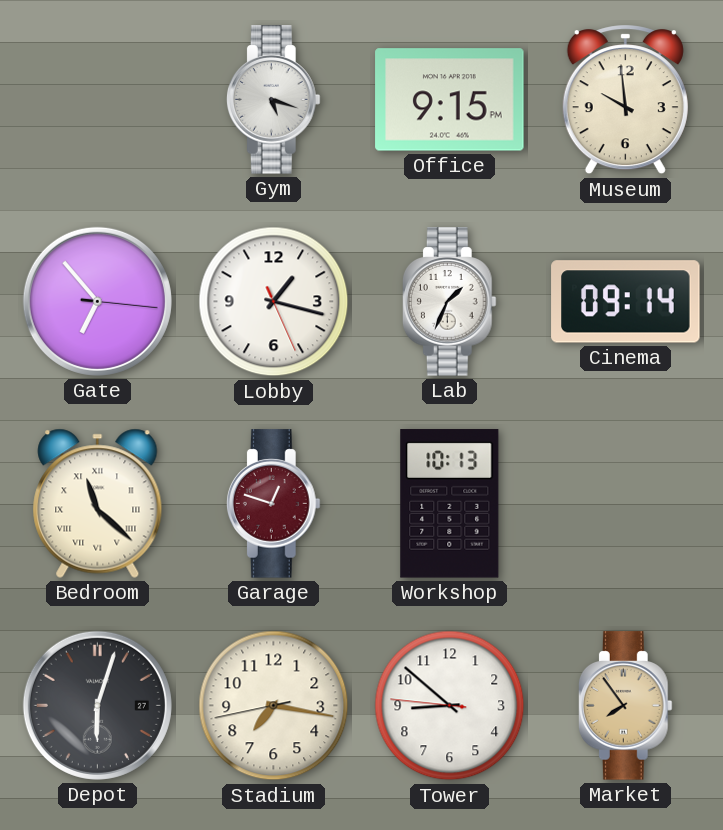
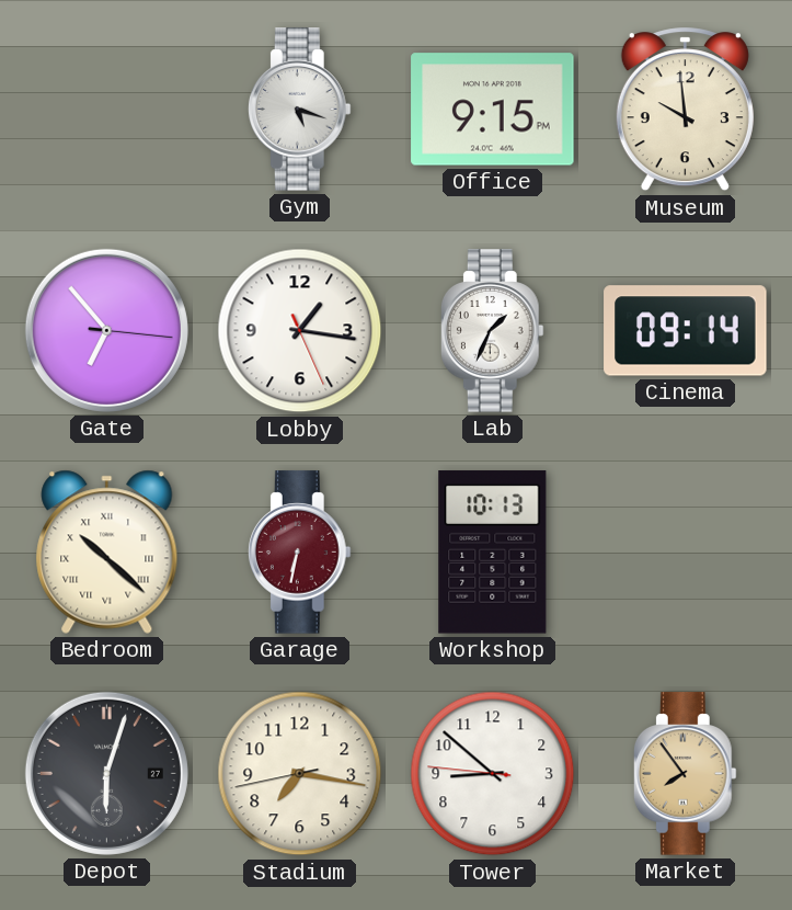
Lobby: 1:17 -> 1:16 (300, 331)
Bedroom: 11:22 -> 10:22 (107, 551)
Garage: 12:48 -> 6:32 (299, 553)
